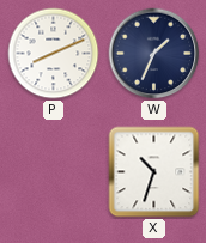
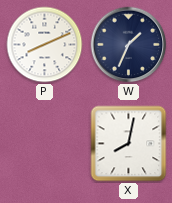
X: 10:33 -> 8:02 (129, 144)
